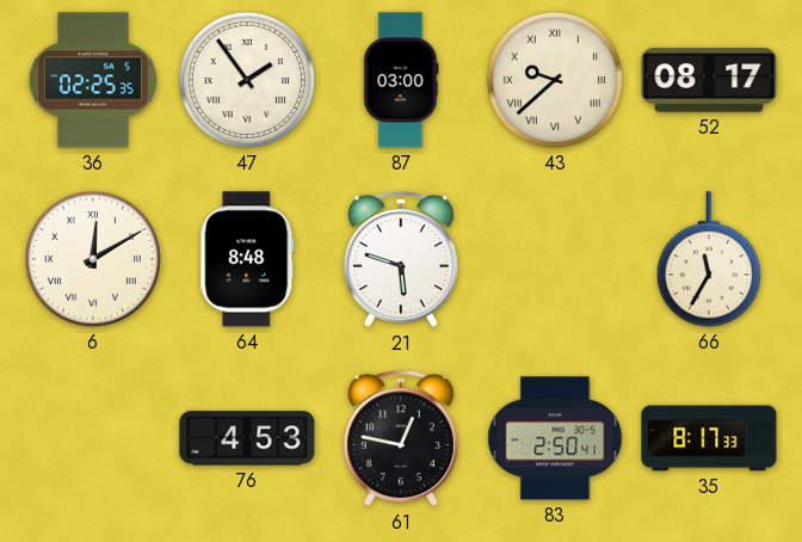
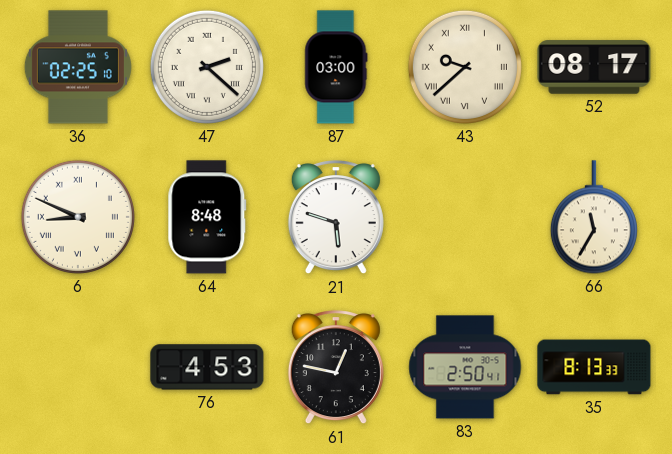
36: 02:25:35 -> 02:25:10 (78, 67)
47: 1:54 -> 2:22 (207, 67)
6: 12:10 -> 8:49 (78, 217)
35: 8:17 -> 8:13 (594, 367)
